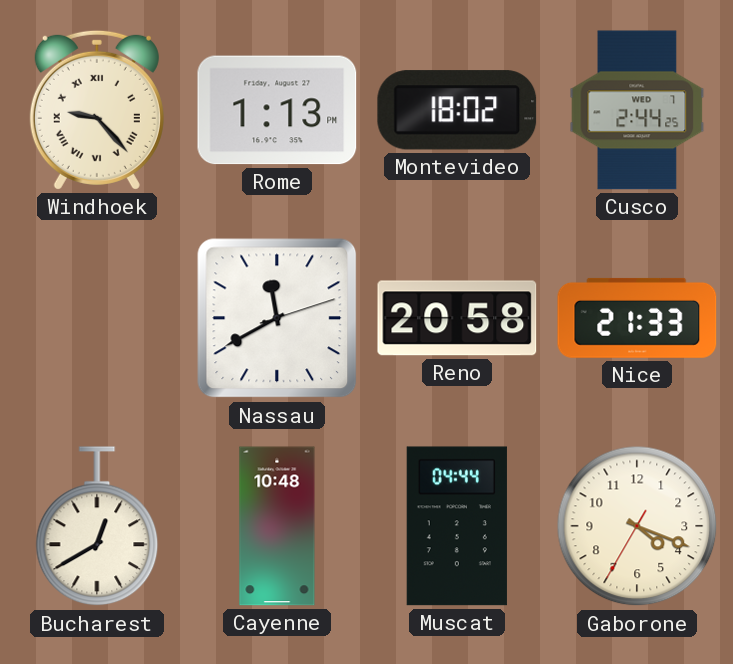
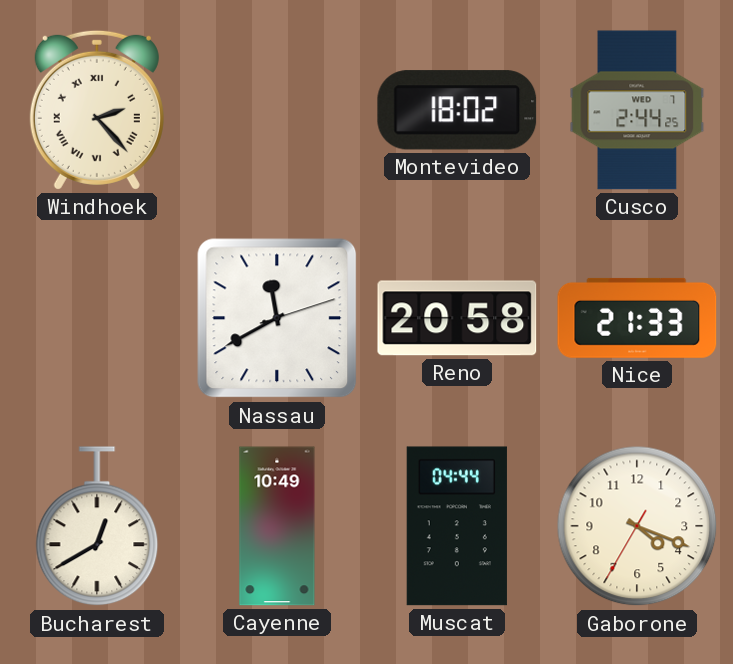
Windhoek: 9:23 -> 2:23 (97, 110)
Rome: 1:13 -> none (277, 110)
Cayenne: 10:48 -> 10:49 (277, 526)
